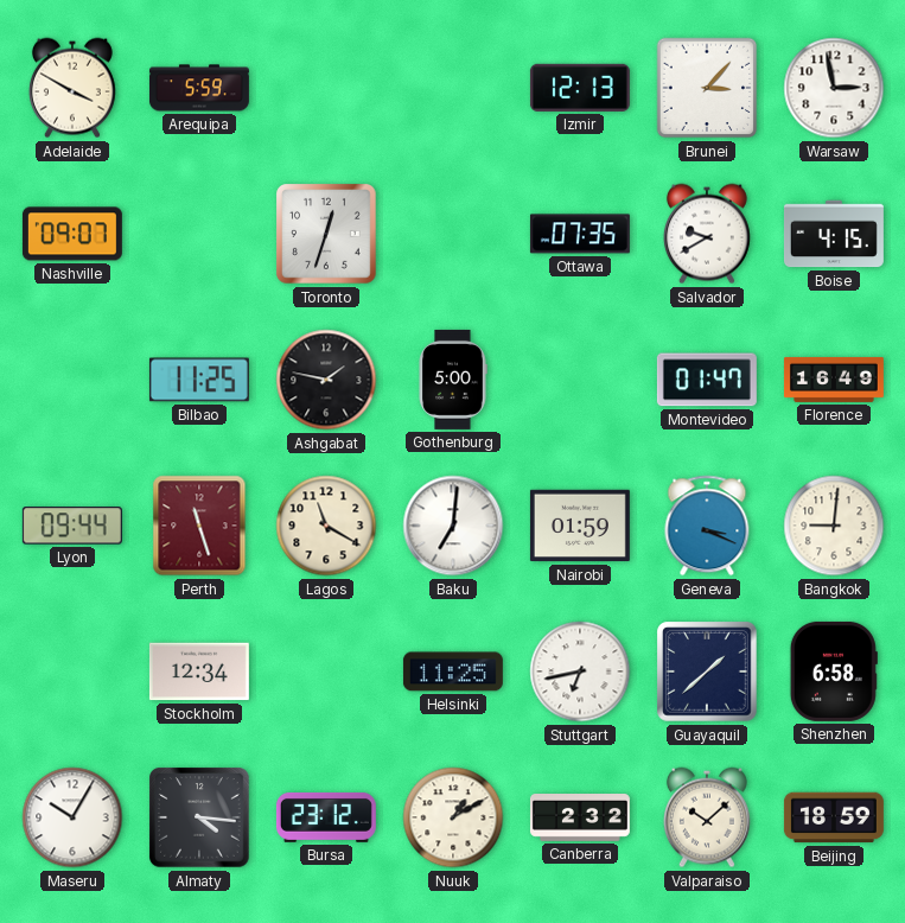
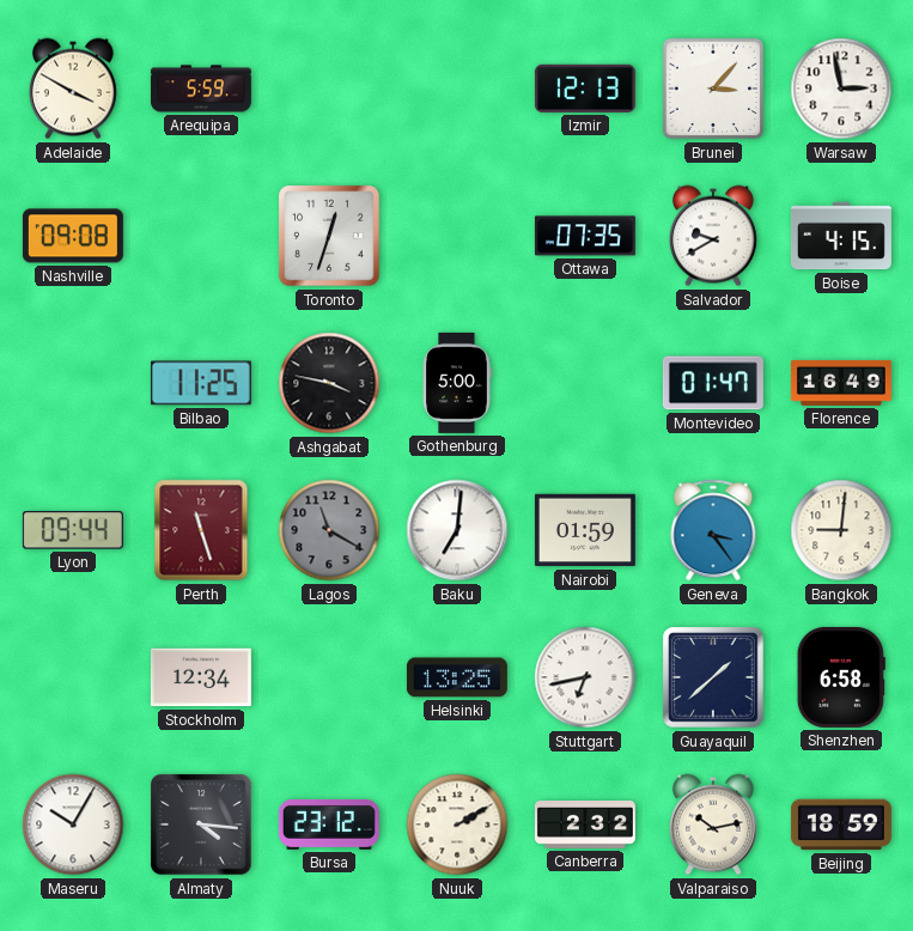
Nashville: 09:07 -> 09:08 (73, 236)
Ashgabat: 1:47 -> 3:47 (329, 383)
Lagos dial: cream -> grey (329, 530)
Geneva: 3:19 -> 3:24 (713, 530)
Helsinki: 11:25 -> 13:25 (457, 677)
Nuuk: 1:10 -> 2:10 (457, 824)
Valparaiso: 10:08 -> 10:13 (713, 824)
